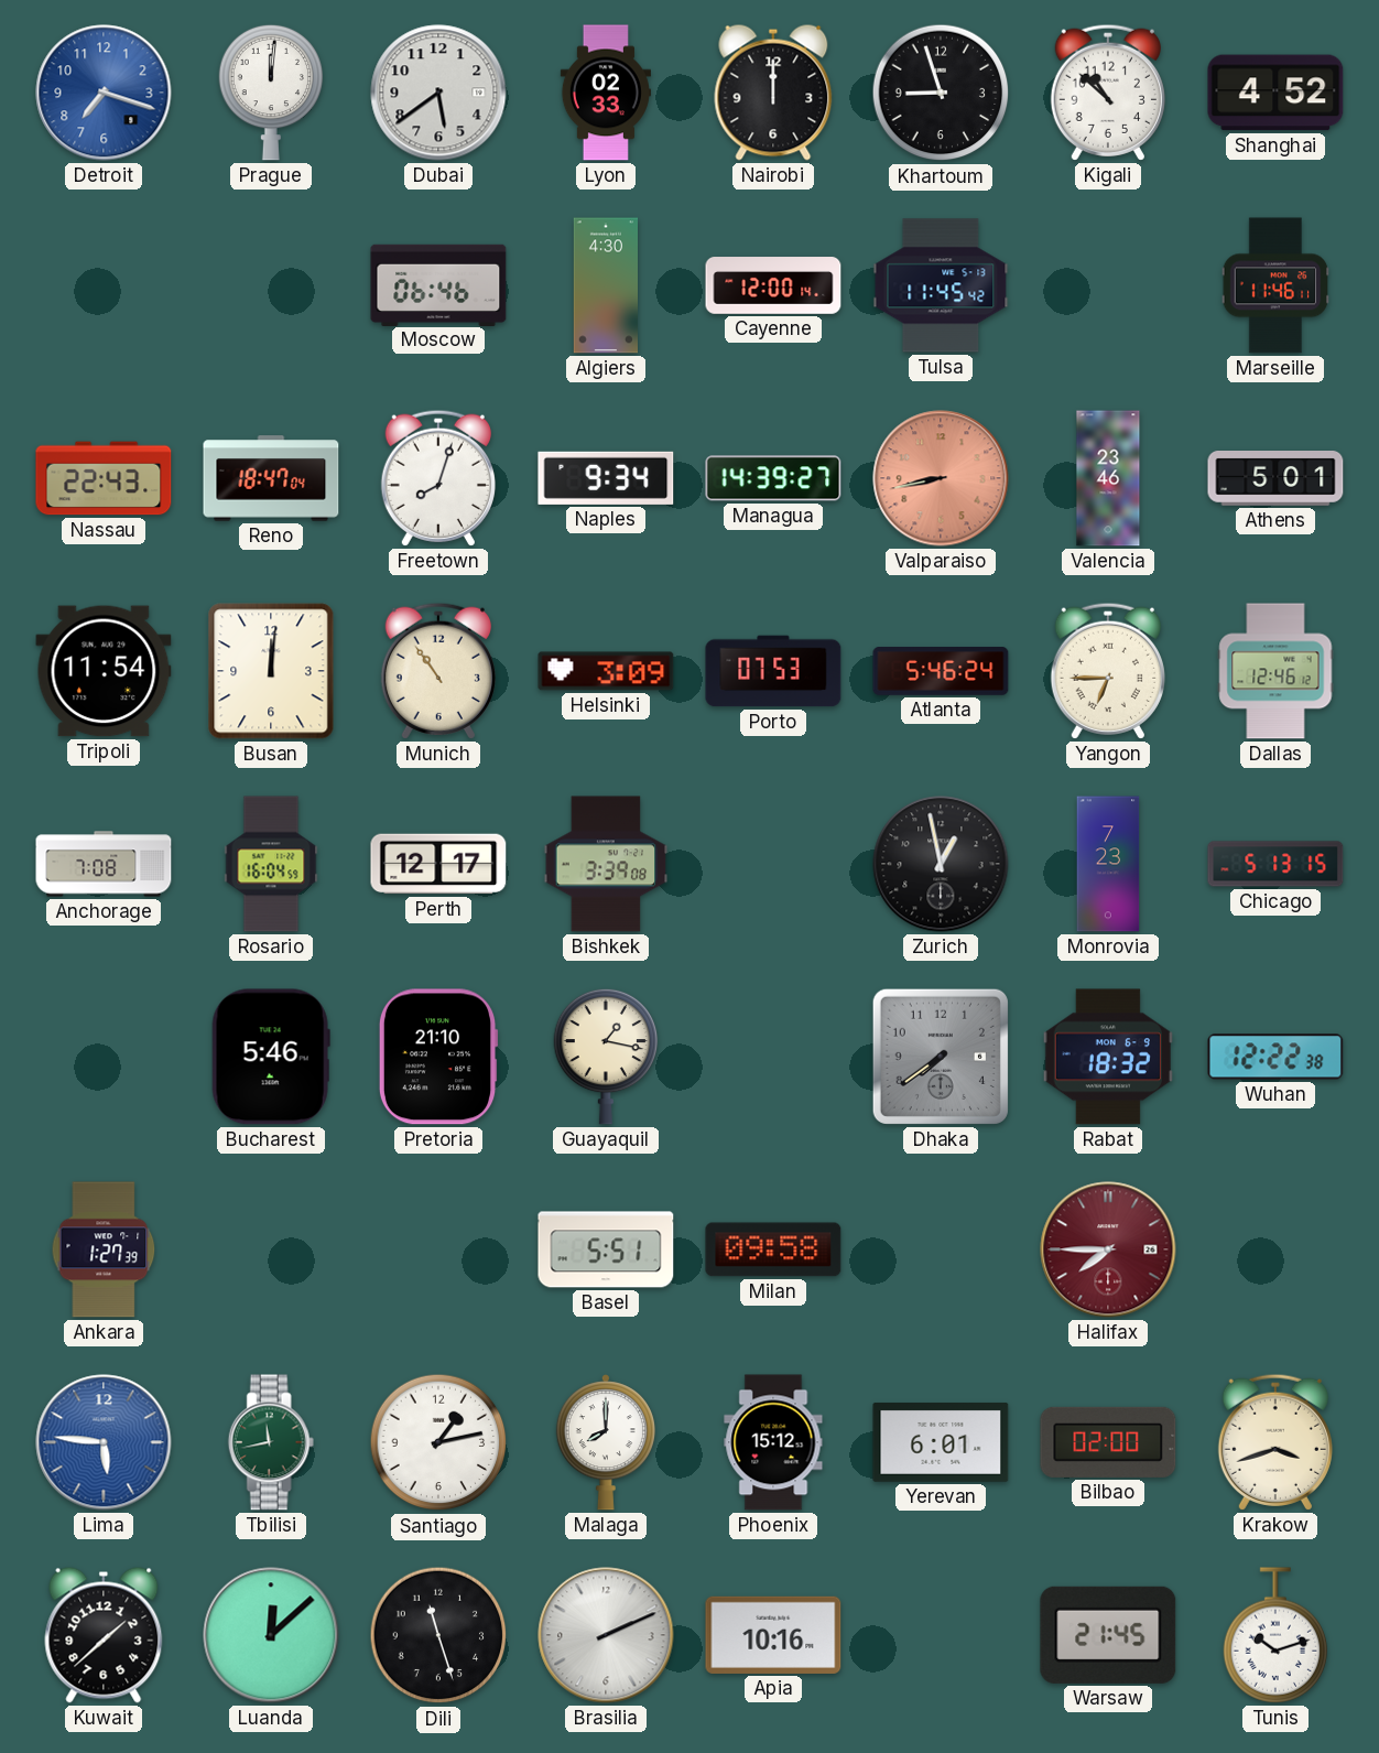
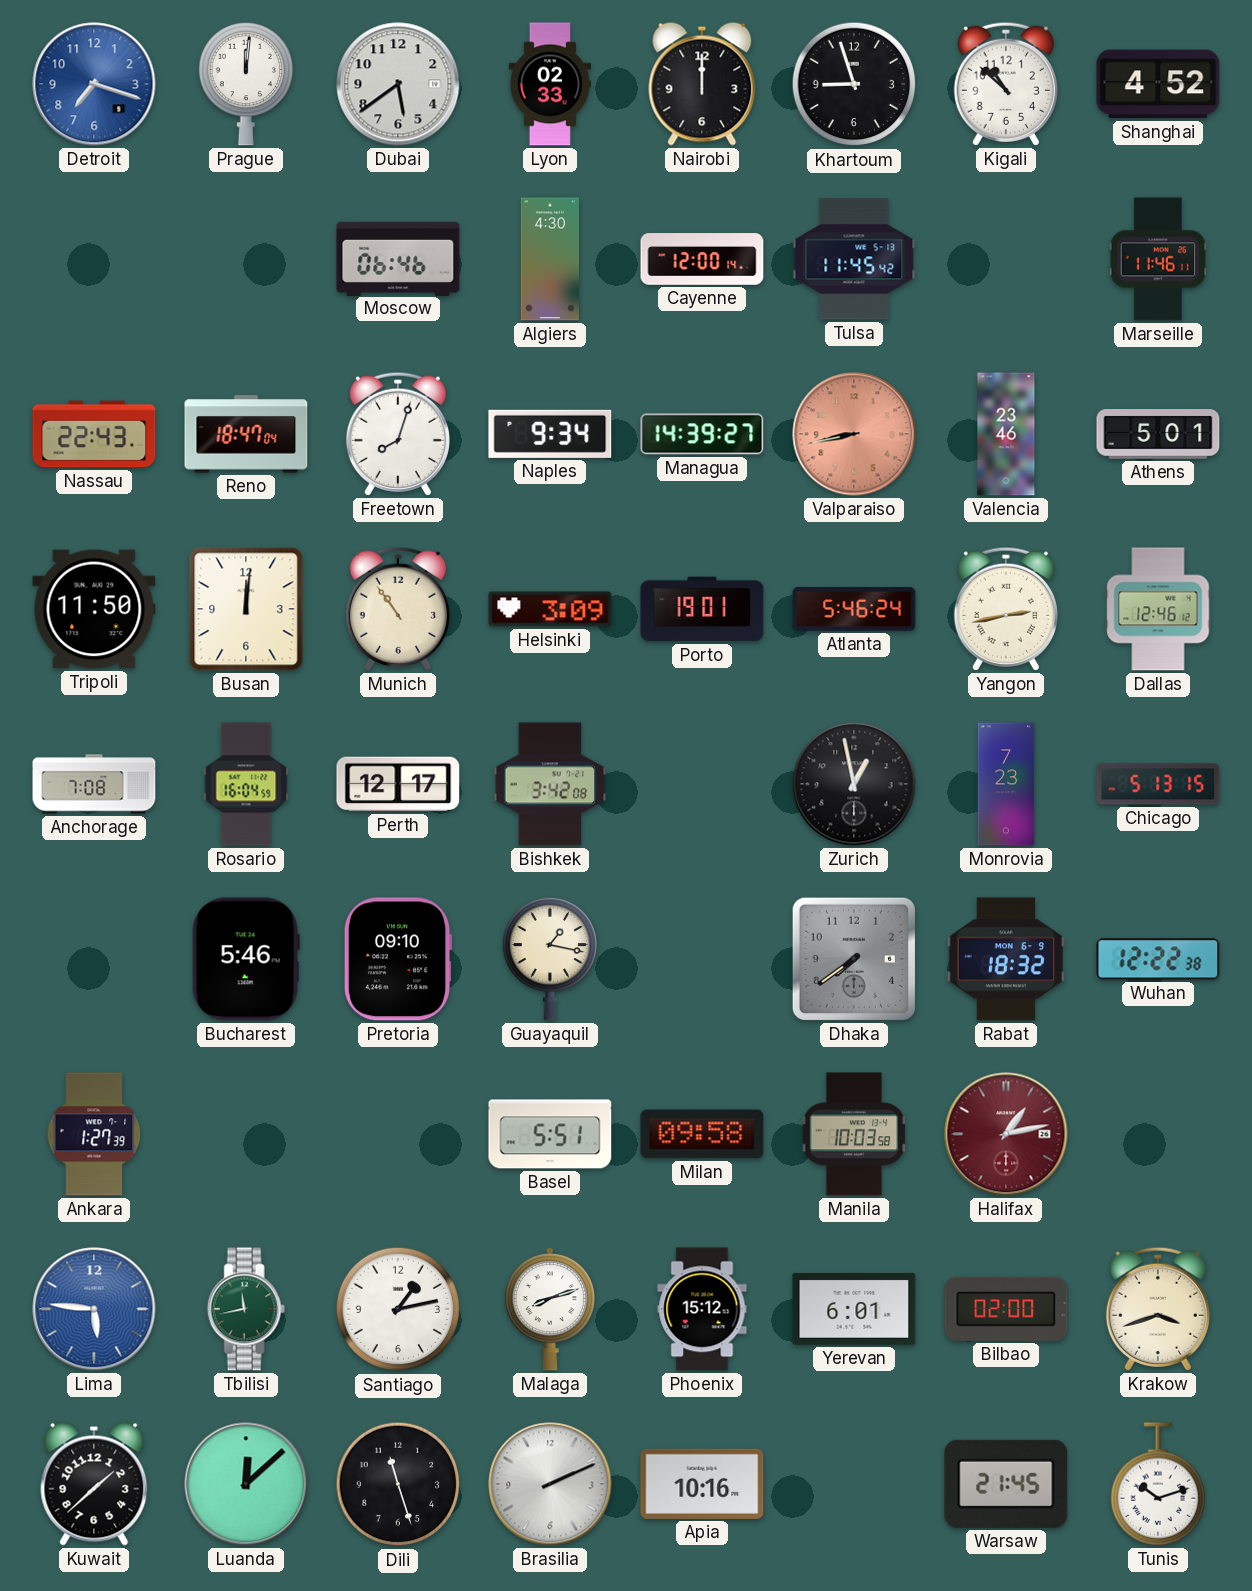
Tripoli: 11:54 -> 11:50 (94, 609)
Porto: 07:53 -> 19:01 (702, 609)
Yangon: 6:45 -> 2:43 (1006, 609)
Bishkek: 3:39 -> 3:42 (550, 784)
Pretoria: 21:10 -> 09:10 (398, 959)
Manila: none -> 10:03 (854, 1134)
Halifax: 7:45 -> 1:13 (1006, 1134)
Malaga: 8:00 -> 8:12 (550, 1309)
